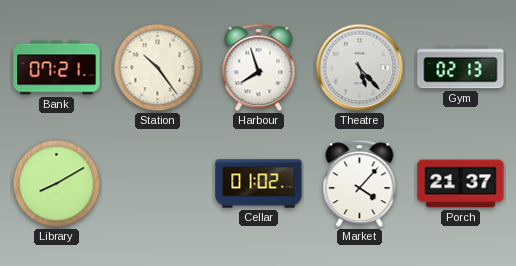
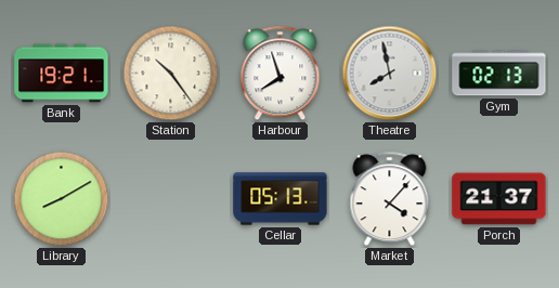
Bank: 07:21 -> 19:21 (62, 74)
Theatre: 5:23 -> 7:58 (390, 74)
Cellar: 01:02 -> 05:13 (281, 199)
